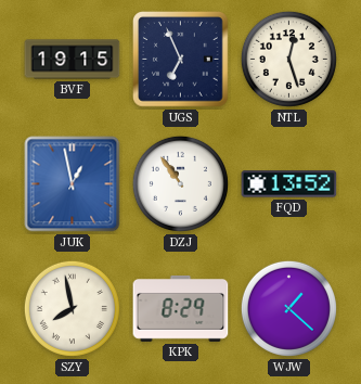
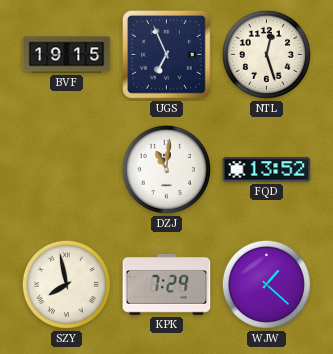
JUK: 12:58 -> none (73, 184)
DZJ: 10:54 -> 11:01 (166, 169)
KPK: 8:29 -> 7:29 (167, 284)
